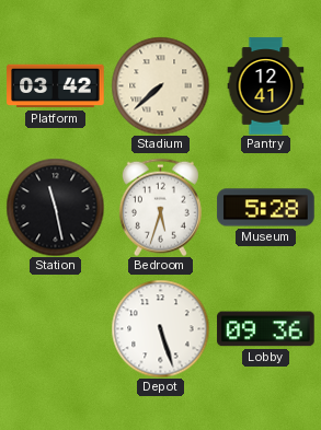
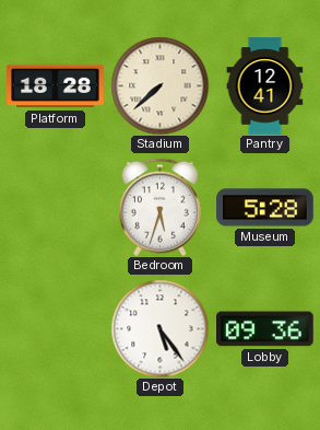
Platform: 03:42 -> 18:28 (56, 86)
Station: 11:28 -> none (55, 207)
Depot: 5:27 -> 5:24 (159, 328)
